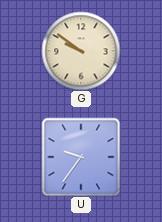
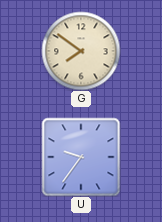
G: 9:51 -> 7:51 (81, 51)
